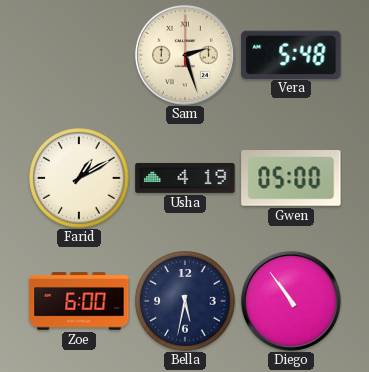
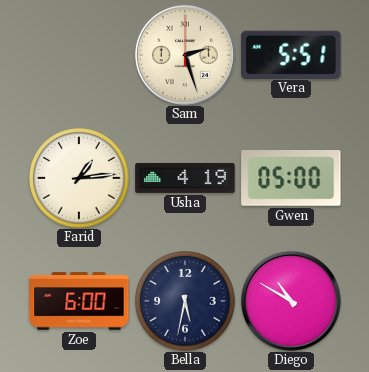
Vera: 5:48 -> 5:51 (291, 54)
Farid: 1:10 -> 1:14 (79, 178)
Diego: 10:54 -> 10:50 (291, 301)
